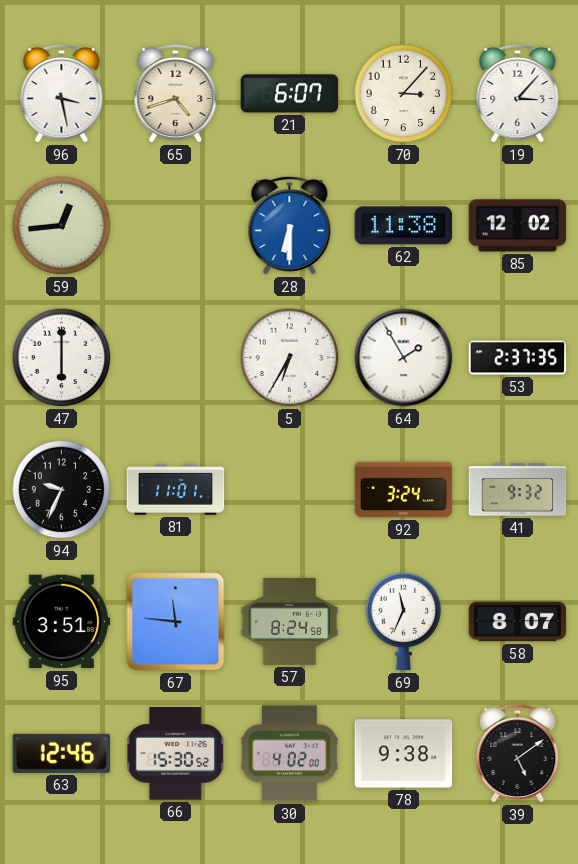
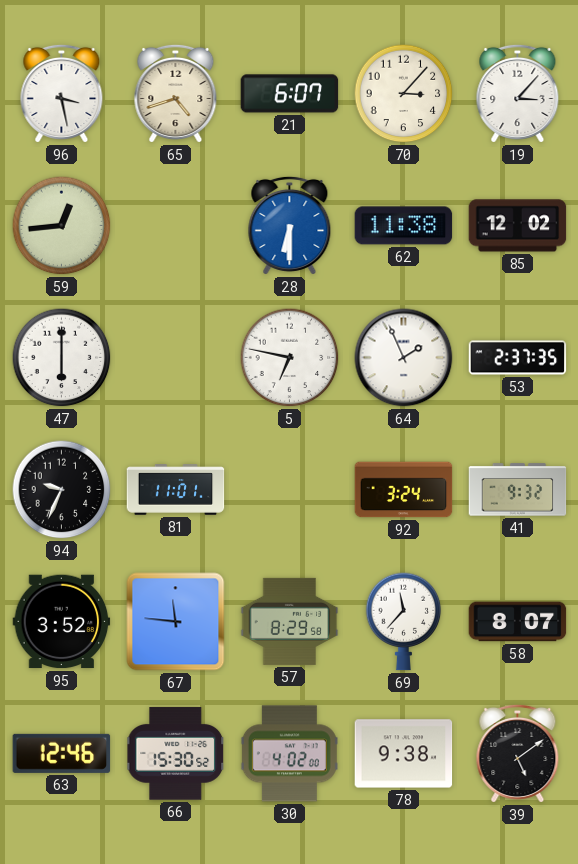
5: 6:35 -> 6:47 (290, 358)
64: 1:55 -> 1:56 (404, 358)
95: 3:51 -> 3:52 (62, 622)
57: 8:24 -> 8:29 (290, 621)
69: 11:34 -> 11:37 (404, 622)
